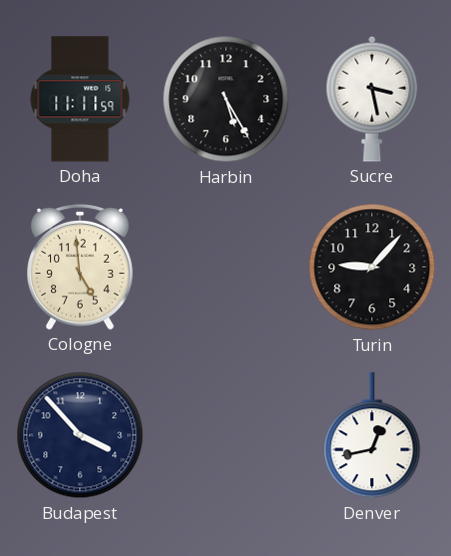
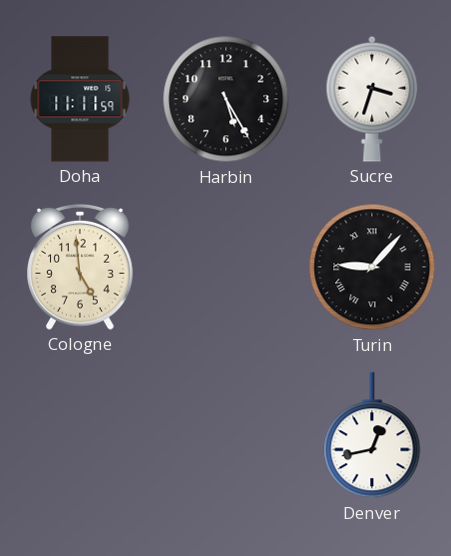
Sucre: 3:28 -> 3:33 (372, 99)
Turin numerals: Arabic -> Roman (372, 267)
Budapest: 3:53 -> none (80, 435)
